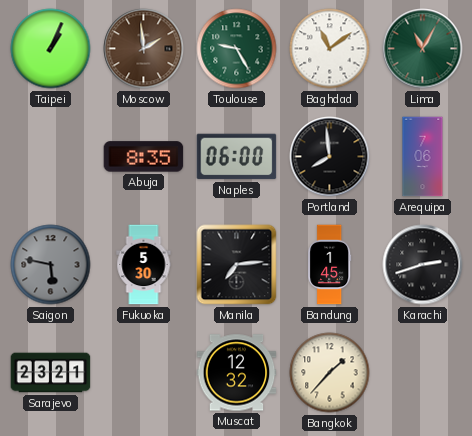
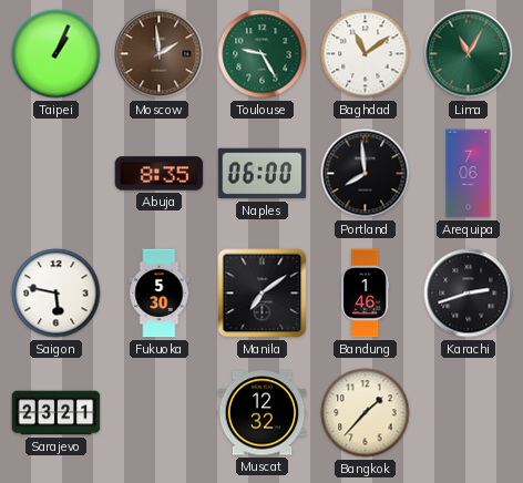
Saigon dial: grey -> white (57, 294)
Manila: 7:14 -> 7:09 (263, 294)
Bandung: 1:45 -> 1:46 (366, 294)
